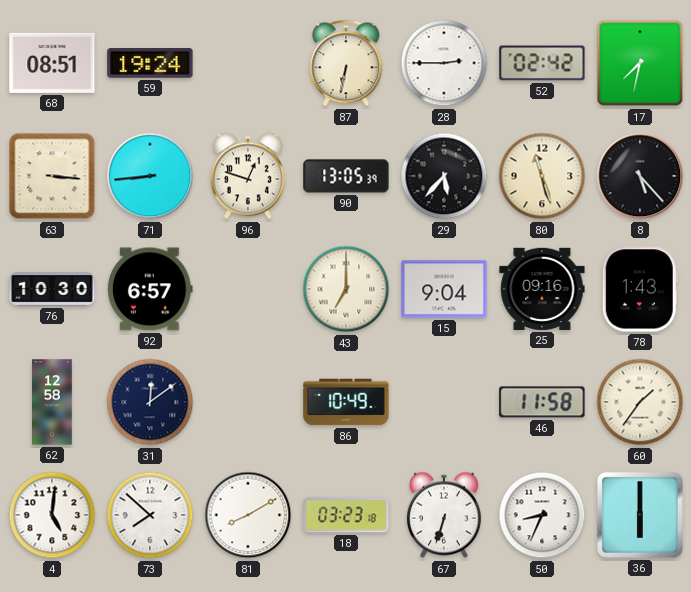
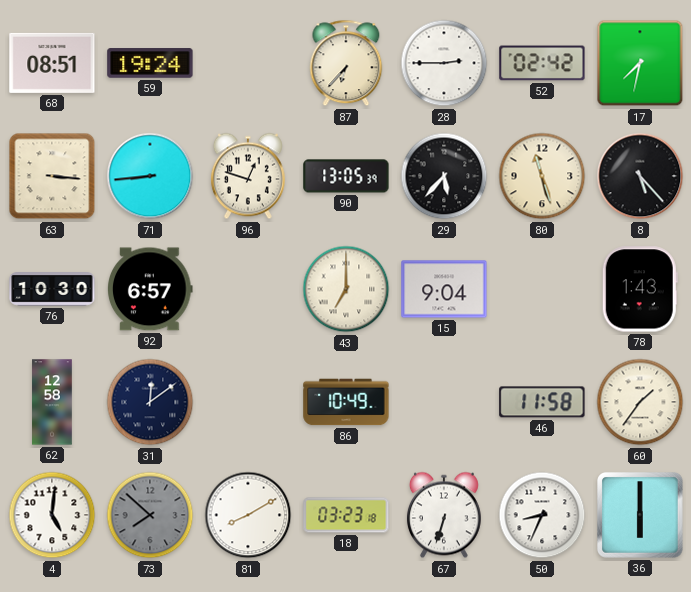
87: 6:32 -> 6:37 (346, 63)
25: 09:16 -> none (542, 289)
73 dial: white -> grey (150, 515)
